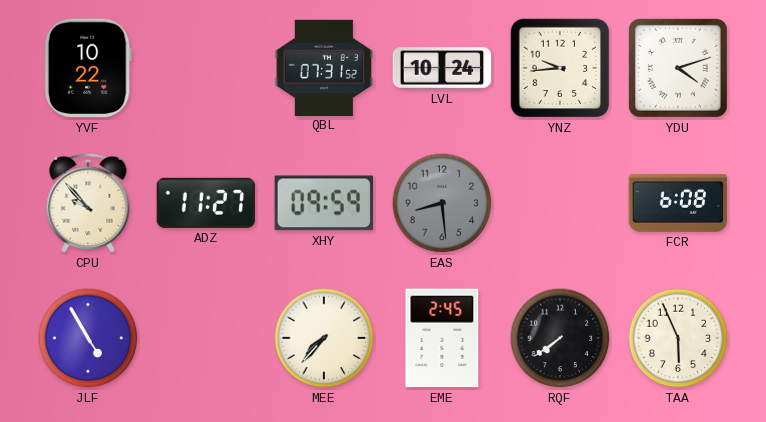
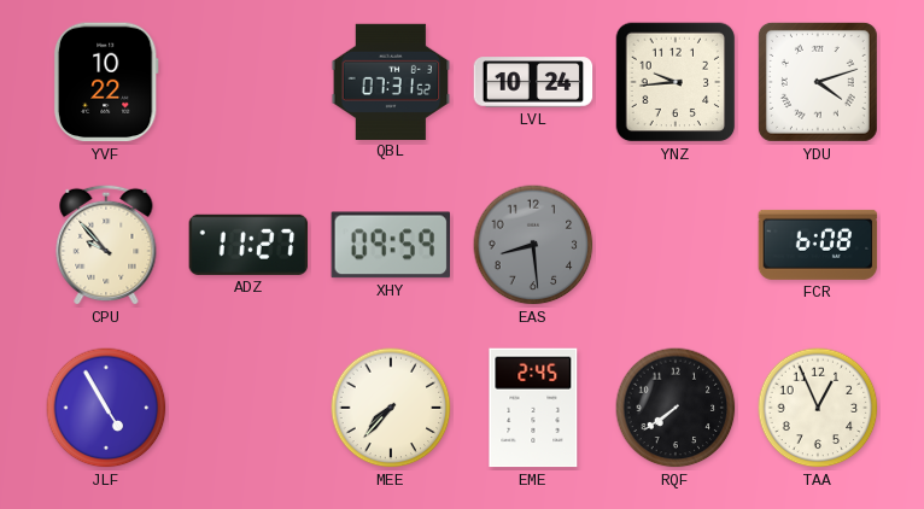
TAA: 5:56 -> 12:56 (818, 408)
